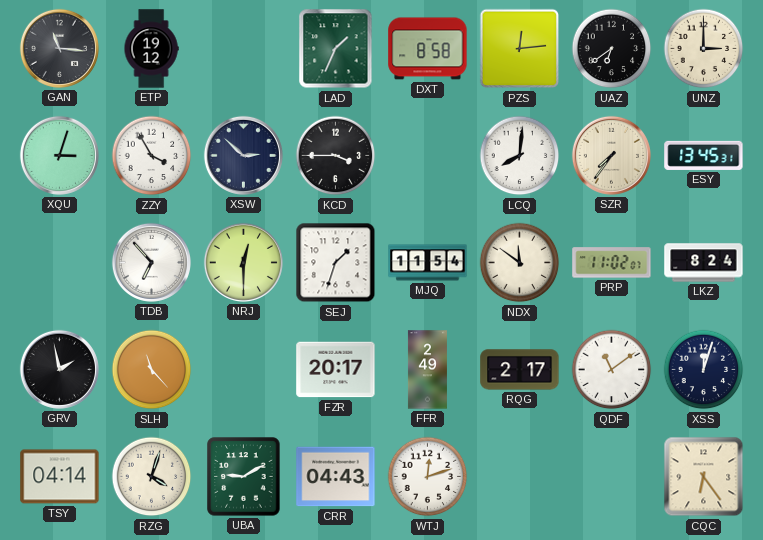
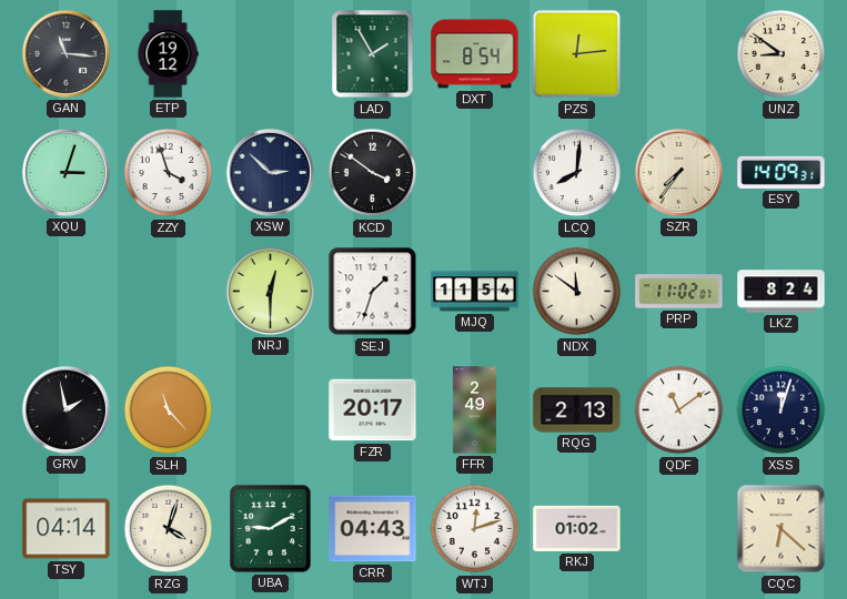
LAD: 1:34 -> 1:55 (373, 54)
DXT: 8:58 -> 8:54 (475, 54)
UAZ: 6:39 -> none (612, 49)
UNZ: 3:00 -> 8:51 (782, 54)
ZZY: 3:55 -> 3:57 (169, 173)
KCD: 3:45 -> 3:51 (373, 173)
ESY: 13:45 -> 14:09 (782, 172)
TDB: 6:53 -> none (151, 262)
RQG: 2:17 -> 2:13 (577, 410)
RKJ: none -> 01:02 (577, 528)
CQC: 6:24 -> 6:22 (782, 529)
